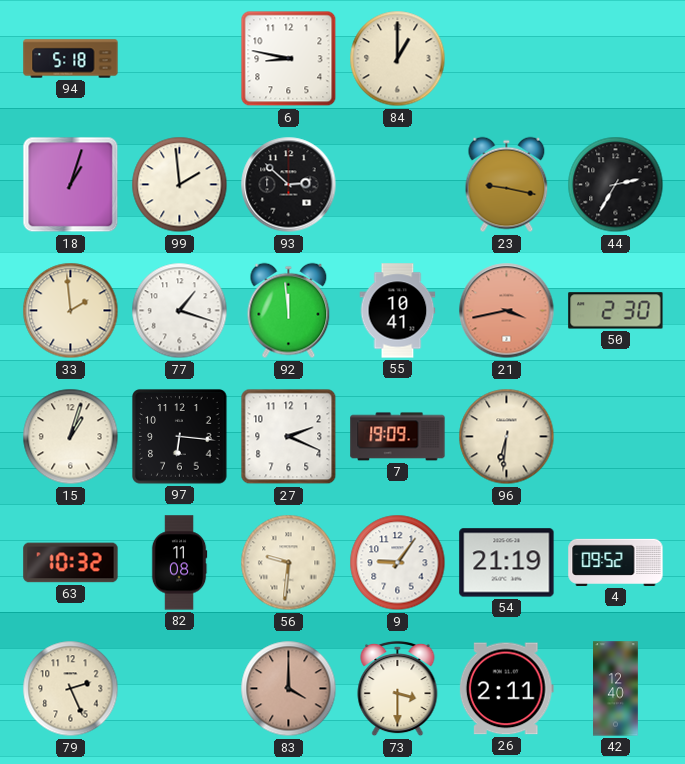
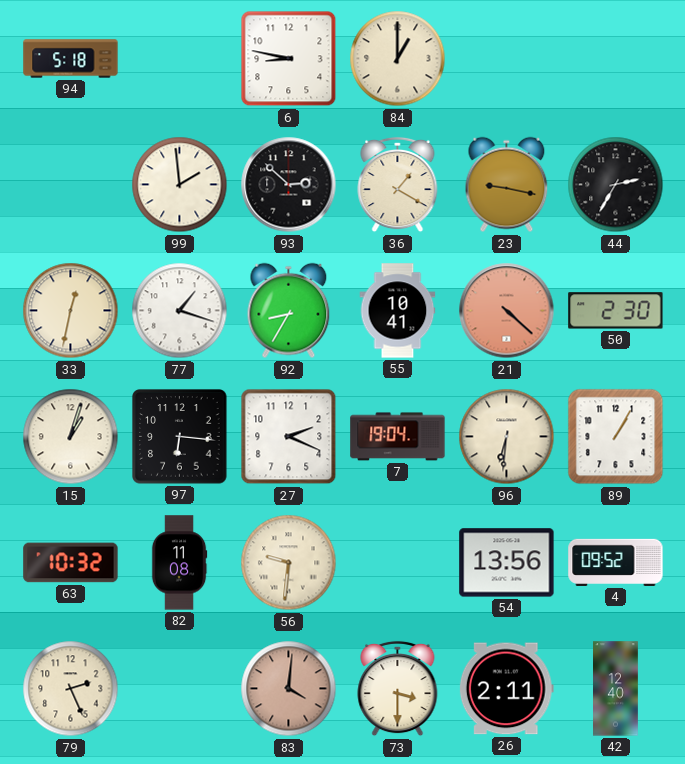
18: 1:03 -> none (71, 185)
36: none -> 1:20 (398, 185)
33: 1:59 -> 12:32 (71, 311)
92: 11:59 -> 8:35 (289, 311)
21: 3:43 -> 4:22 (507, 311)
7: 19:09 -> 19:04 (398, 437)
89: none -> 1:05 (616, 437)
9: 9:06 -> none (398, 563)
54: 21:19 -> 13:56 (507, 563)
83: 4:00 -> 4:01 (289, 689)
